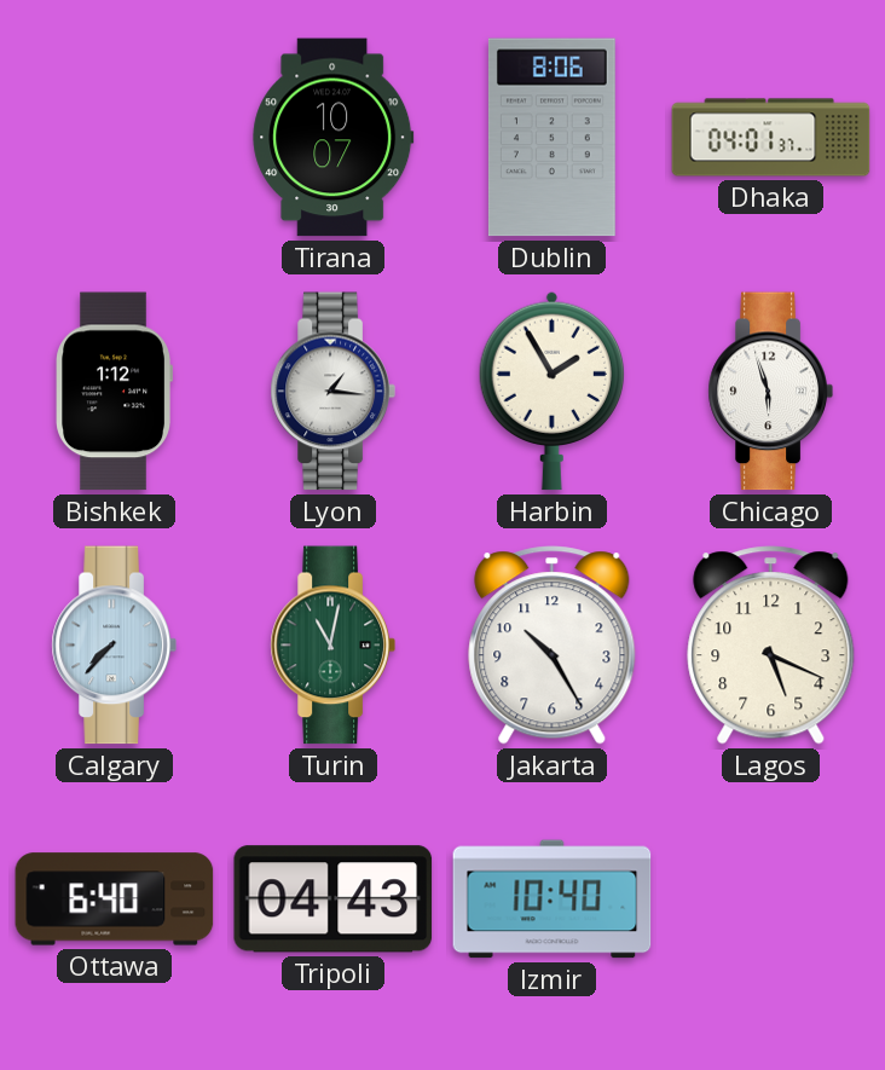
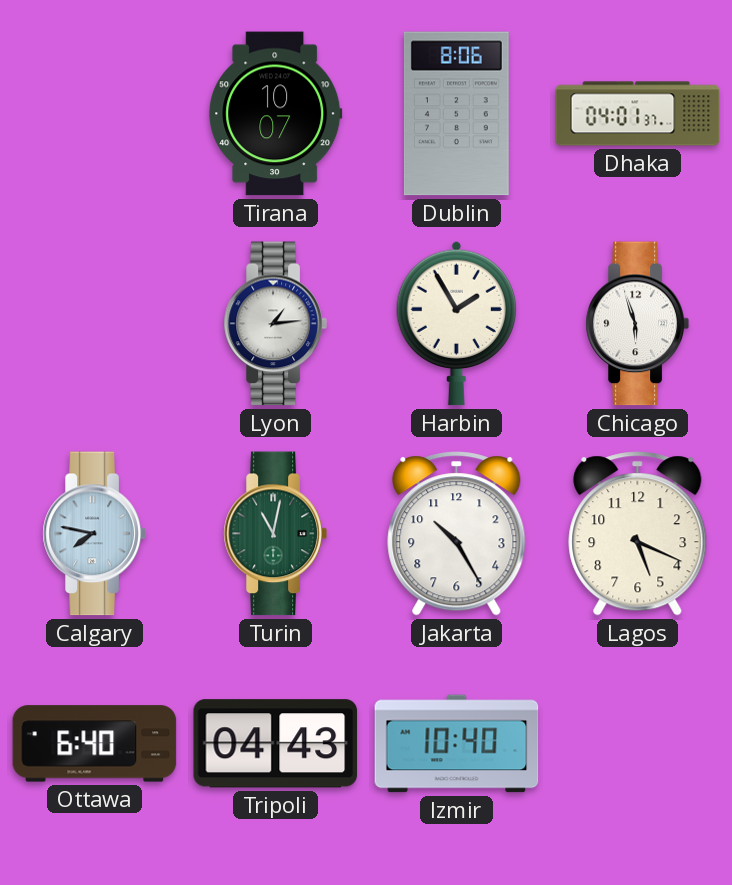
Bishkek: 1:12 -> none (114, 392)
Lyon: 1:16 -> 1:14 (275, 324)
Calgary: 7:37 -> 7:47 (94, 534)
